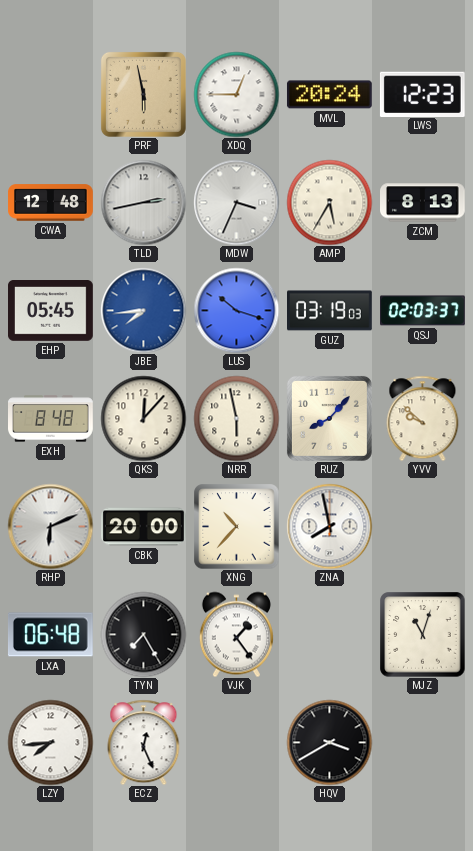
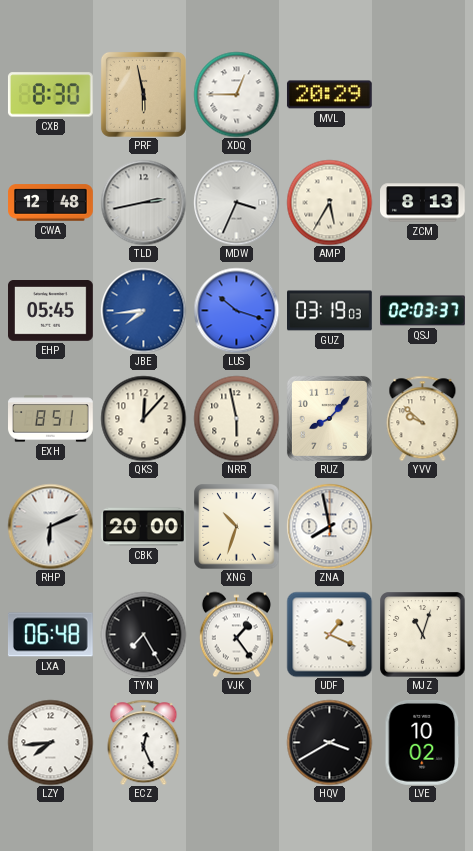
CXB: none -> 8:30 (50, 95)
MVL: 20:24 -> 20:29 (329, 95)
LWS: 12:23 -> none (422, 94)
EXH: 8:48 -> 8:51 (51, 419)
XNG: 10:37 -> 10:33 (236, 526)
UDF: none -> 1:19 (329, 634)
LVE: none -> 10:02 (423, 742)
